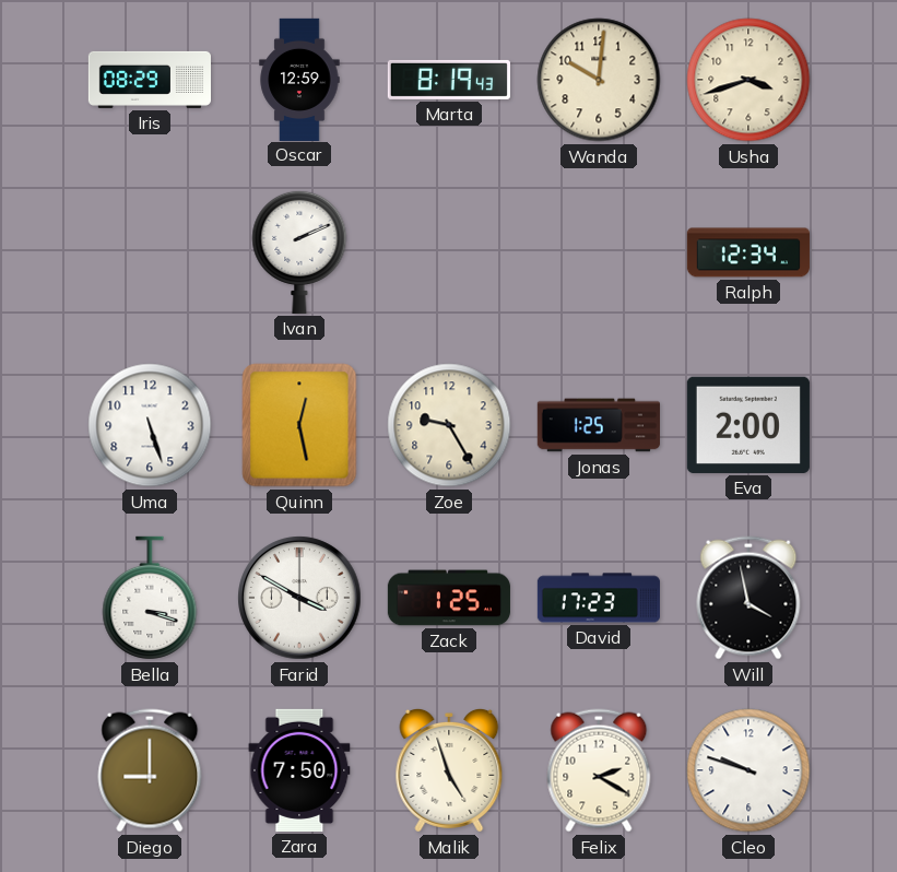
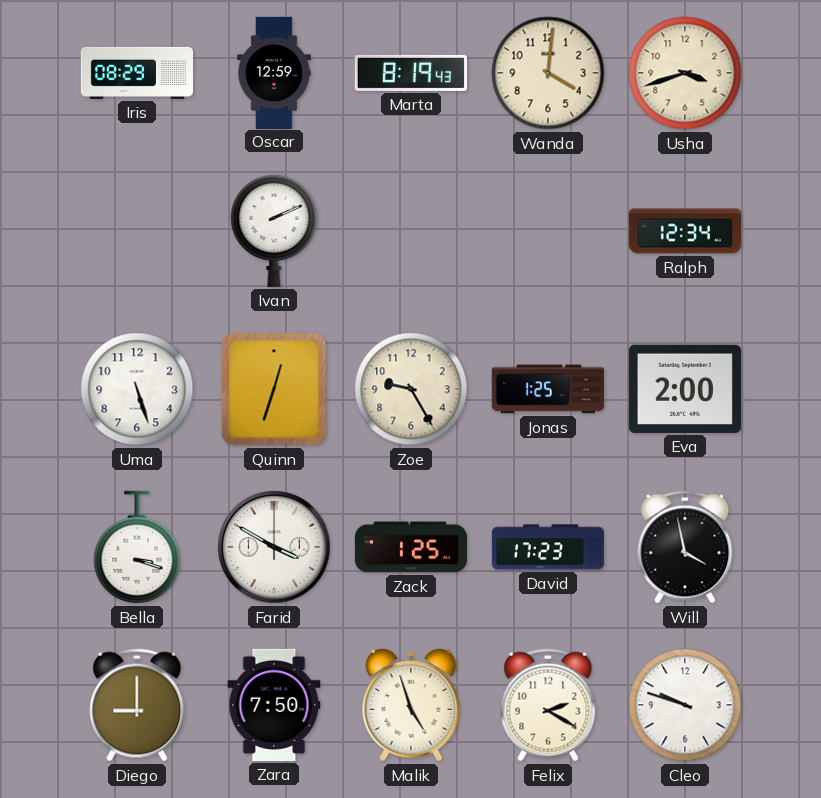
Wanda: 10:01 -> 4:01 (548, 73)
Quinn: 12:28 -> 12:33 (274, 389)
